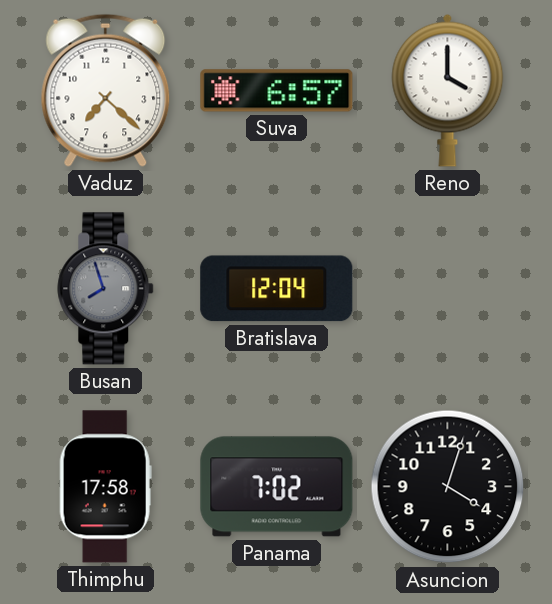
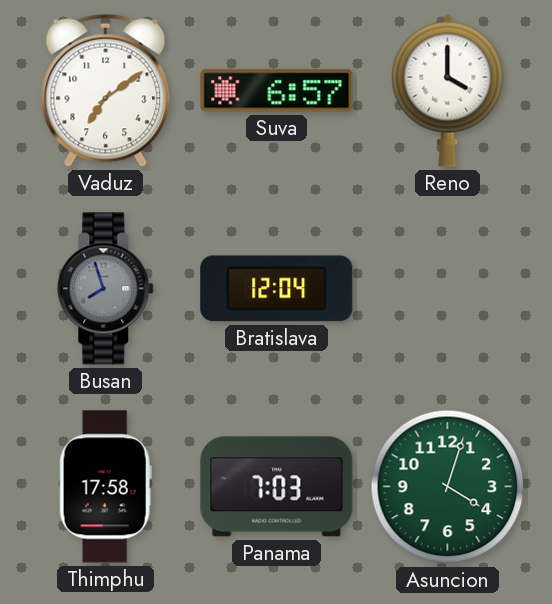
Vaduz: 7:22 -> 7:09 (106, 90)
Panama: 7:02 -> 7:03 (277, 487)
Asuncion dial: black -> green (448, 487)
